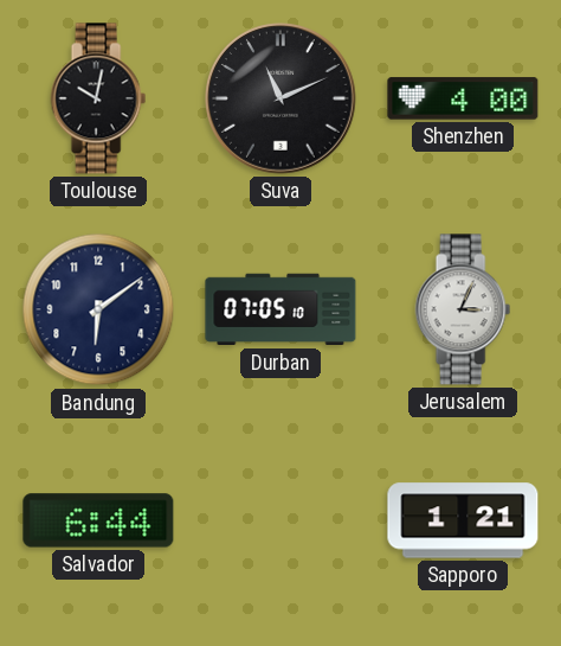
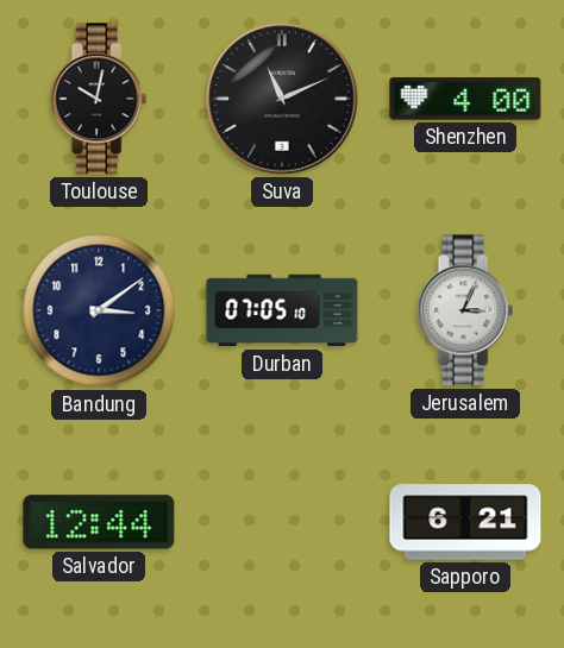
Bandung: 6:09 -> 3:09 (99, 310)
Salvador: 6:44 -> 12:44 (99, 522)
Sapporo: 1:21 -> 6:21 (465, 522)
